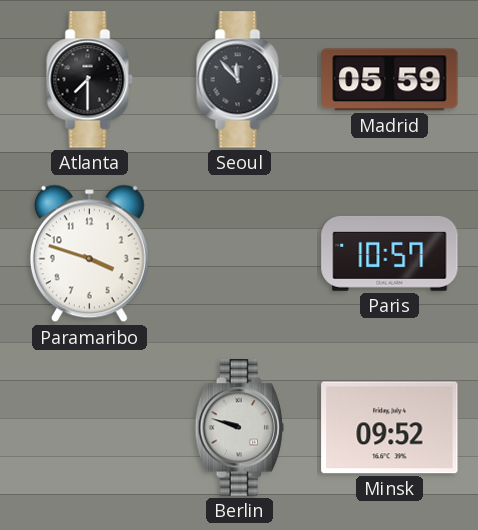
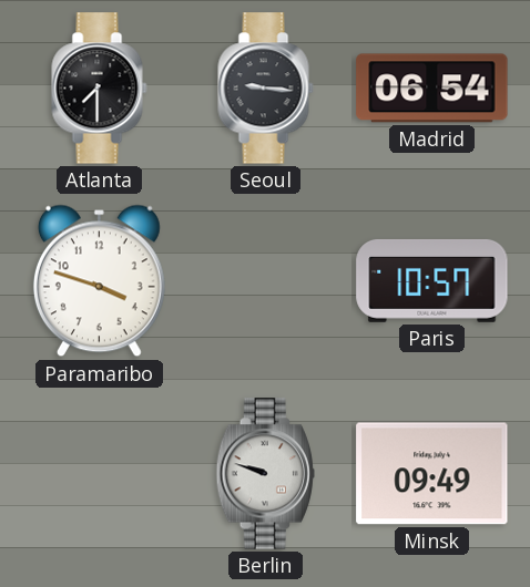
Seoul: 11:53 -> 9:16 (266, 89)
Madrid: 05:59 -> 06:54 (432, 89)
Minsk: 09:52 -> 09:49 (432, 474)
